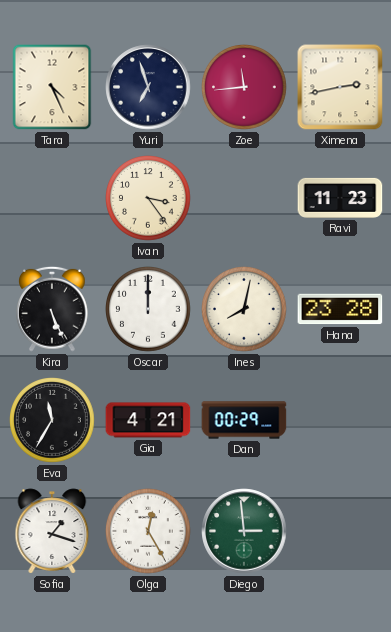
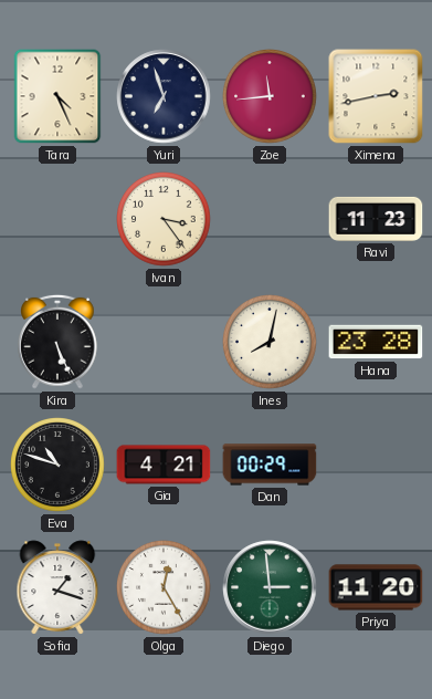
Oscar: 12:00 -> none (148, 309)
Eva: 11:35 -> 10:48 (57, 465)
Priya: none -> 11:20 (376, 587)
